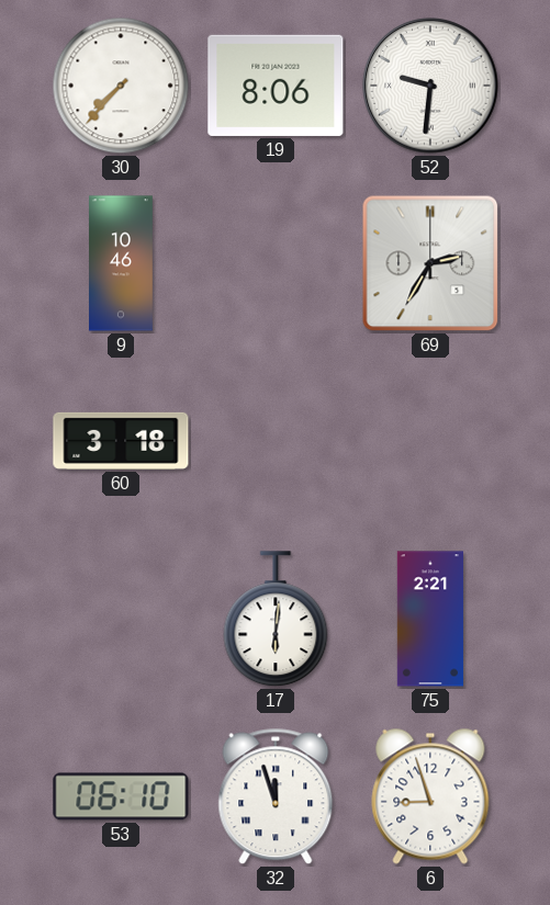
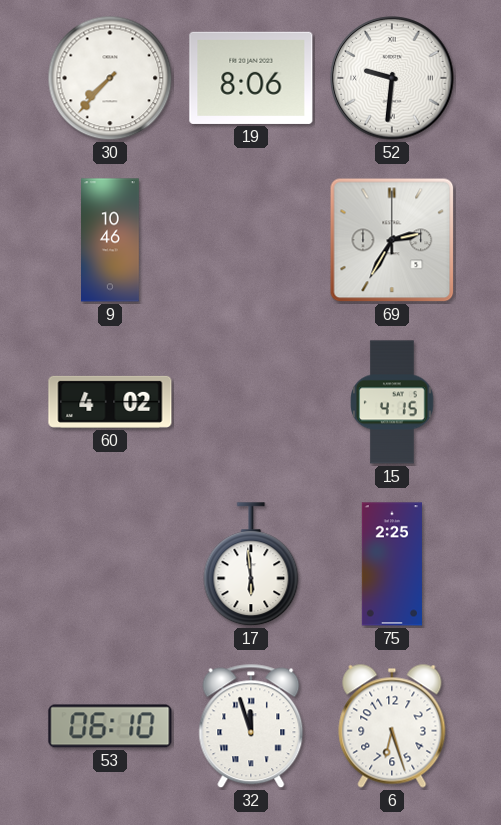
60: 3:18 -> 4:02 (110, 402)
15: none -> 4:15 (392, 402)
17: 6:01 -> 5:59 (251, 565)
75: 2:21 -> 2:25 (392, 564)
6: 8:57 -> 6:27 (392, 726)
